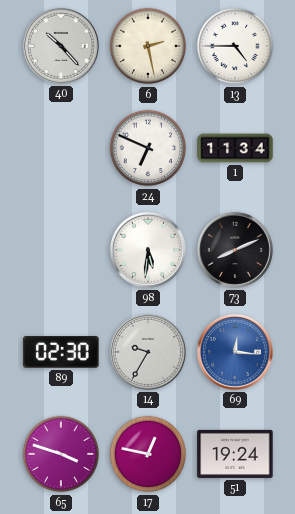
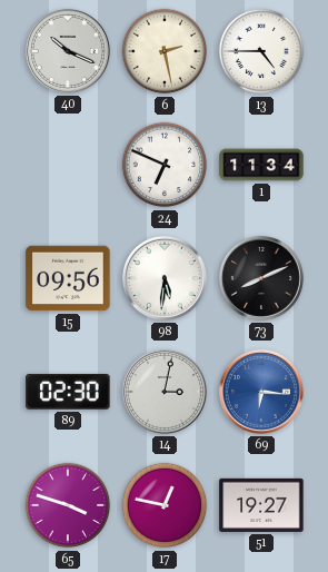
40: 10:23 -> 10:19 (68, 51)
15: none -> 09:56 (68, 278)
14: 9:35 -> 3:02 (165, 392)
69: 12:16 -> 6:16 (261, 392)
51: 19:24 -> 19:27 (261, 505)
